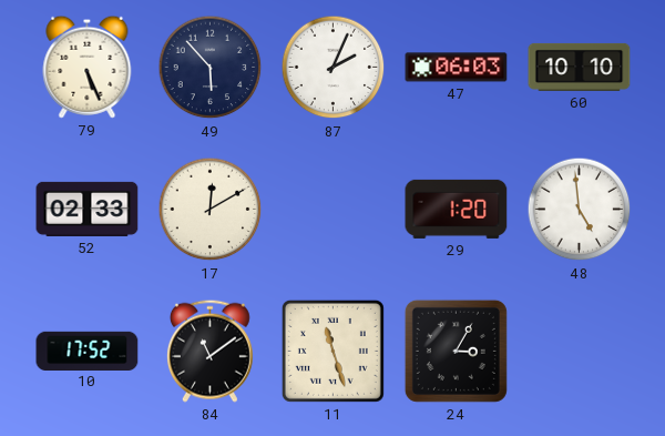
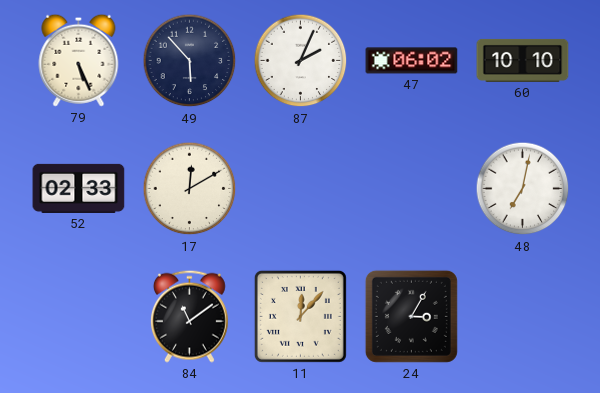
47: 06:03 -> 06:02 (412, 61)
29: 1:20 -> none (457, 209)
48: 4:59 -> 7:02 (523, 189)
10: 17:52 -> none (88, 351)
11: 11:27 -> 12:07 (300, 316)
